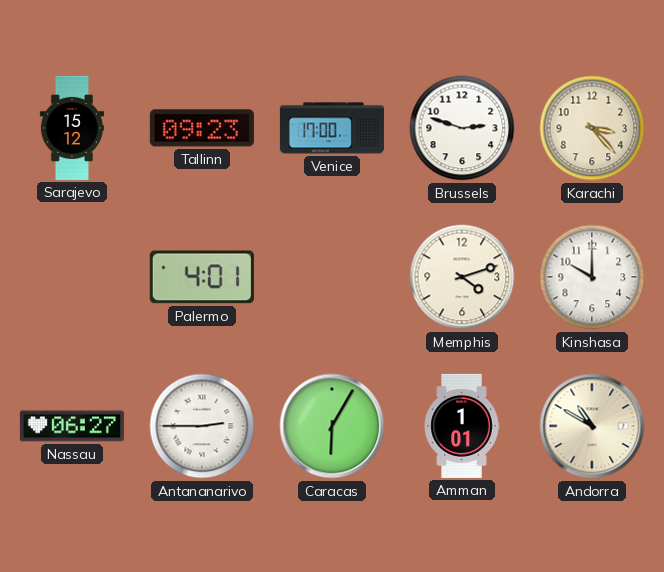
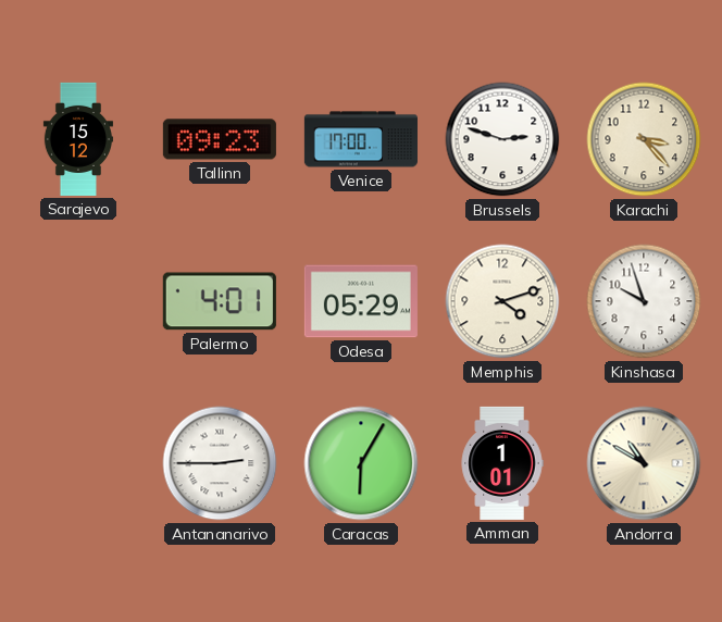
Odesa: none -> 05:29 (361, 301)
Kinshasa: 10:00 -> 9:57 (644, 301)
Nassau: 06:27 -> none (72, 426)
